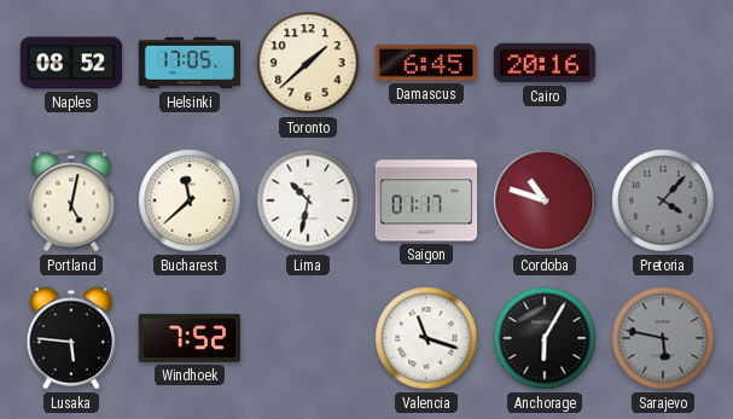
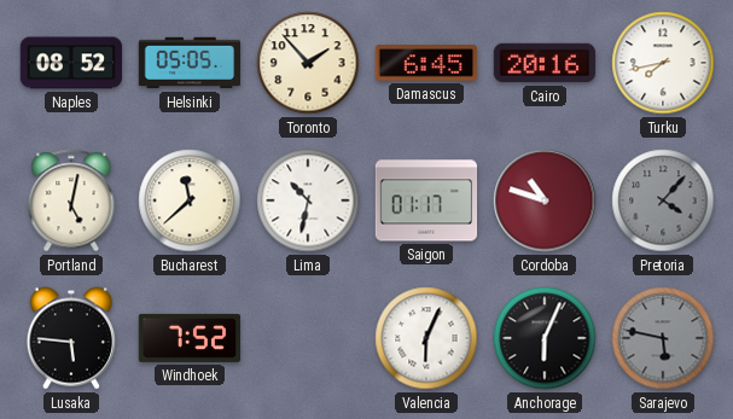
Helsinki: 17:05 -> 05:05 (190, 63)
Toronto: 1:38 -> 1:53 (308, 63)
Turku: none -> 7:43 (663, 63)
Valencia: 11:18 -> 6:04 (426, 338)
Anchorage: 6:05 -> 6:04 (545, 338)
